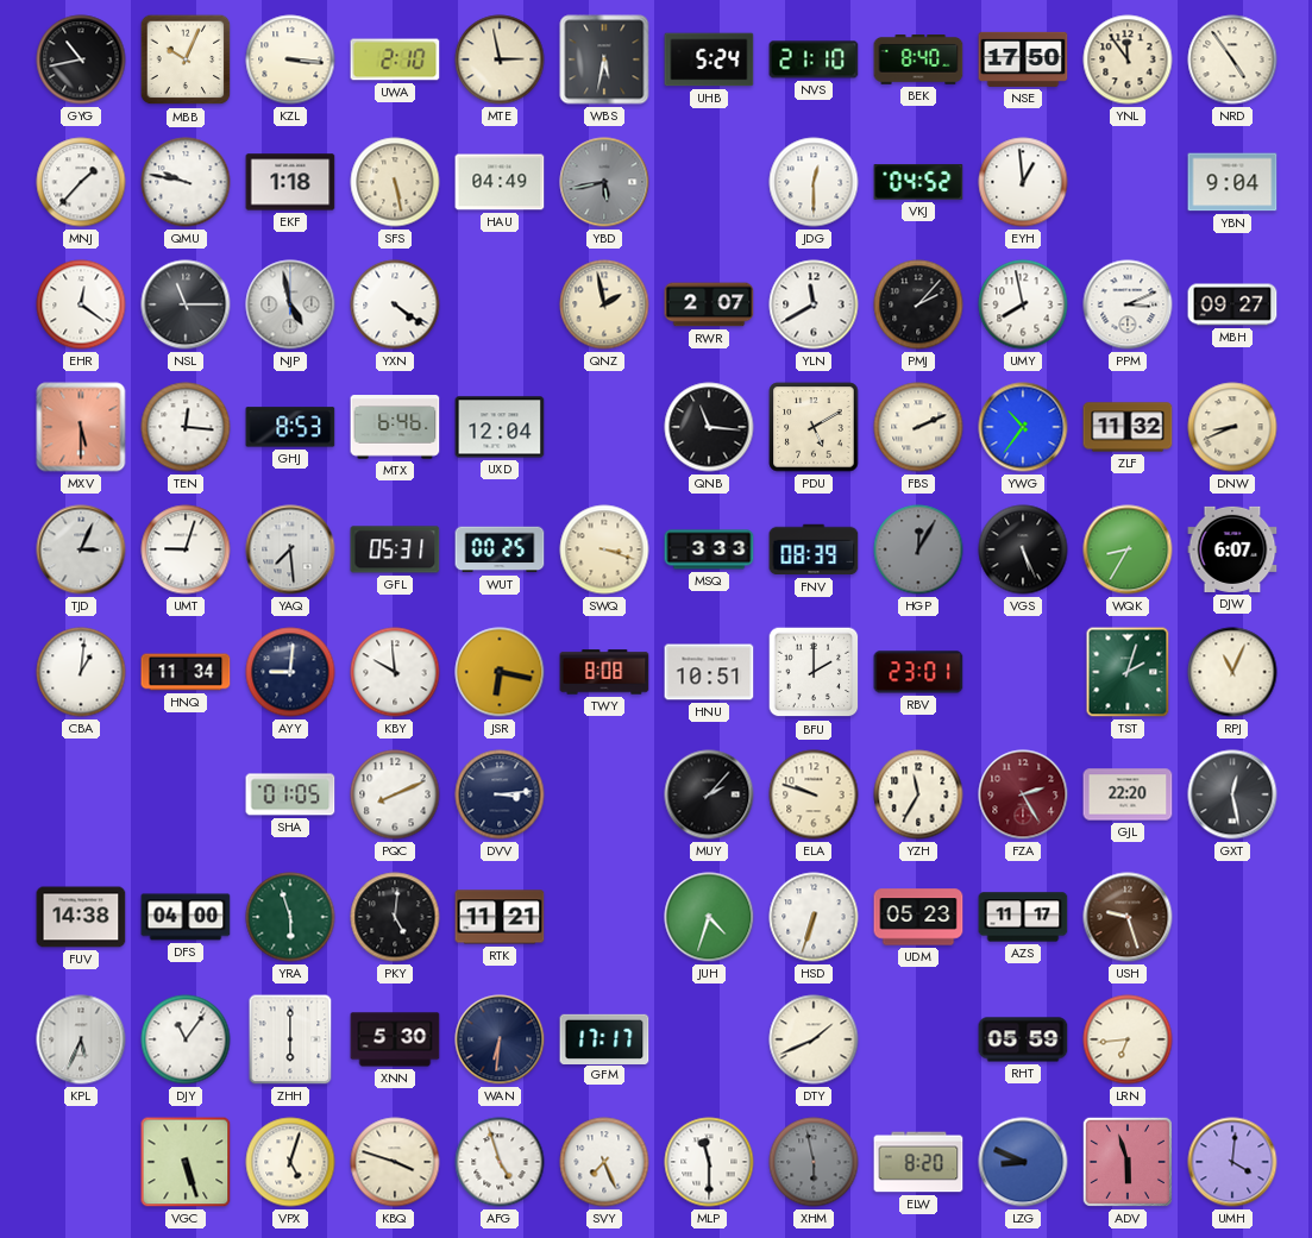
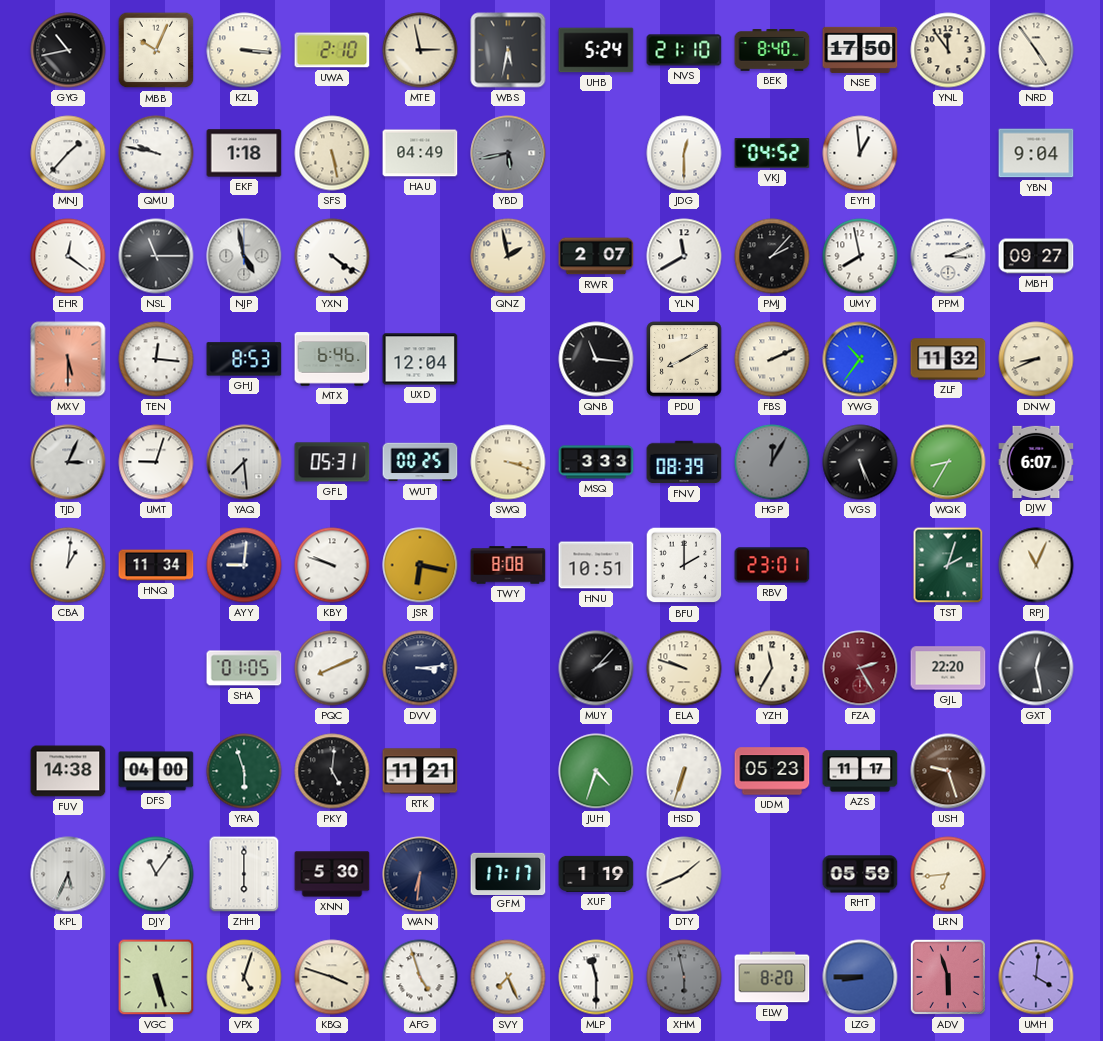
PDU: 5:10 -> 8:10 (684, 359)
KBY: 9:59 -> 9:48 (332, 565)
XUF: none -> 1:19 (596, 874)
LZG: 8:49 -> 8:45 (860, 977)
